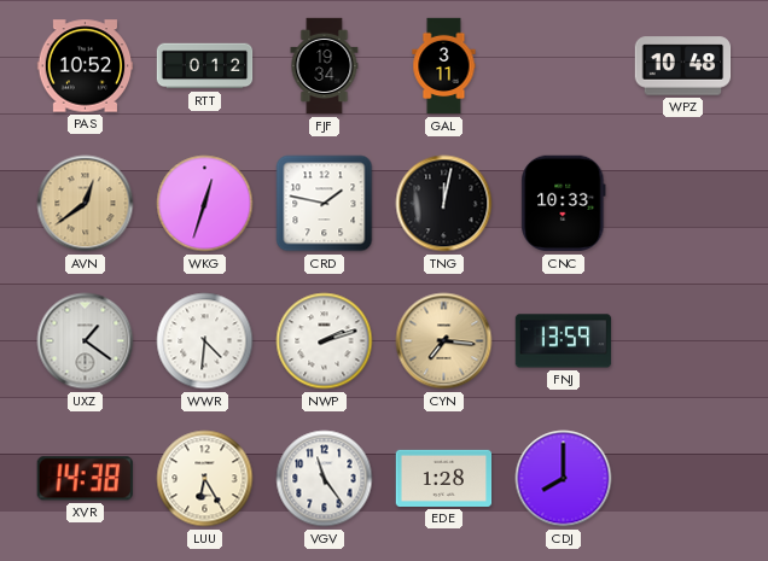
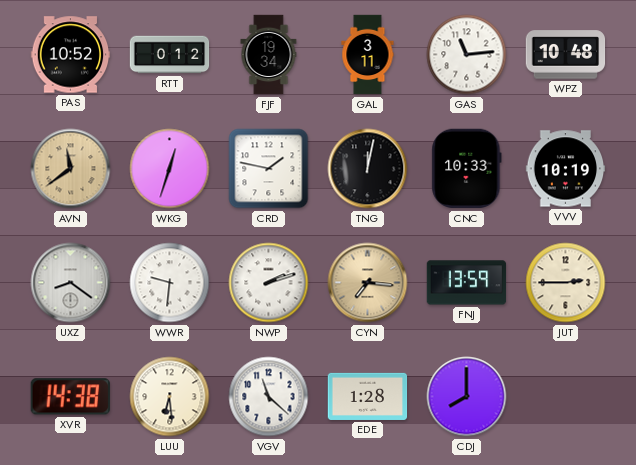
GAS: none -> 11:14 (467, 55)
AVN: 12:39 -> 11:39 (71, 169)
VVV: none -> 10:19 (566, 169)
UXZ: 1:21 -> 8:21 (71, 283)
WWR: 4:31 -> 9:31 (170, 283)
JUT: none -> 2:45 (566, 283)
LUU: 6:25 -> 6:29 (170, 397)
VGV: 11:24 -> 11:22 (269, 397)
